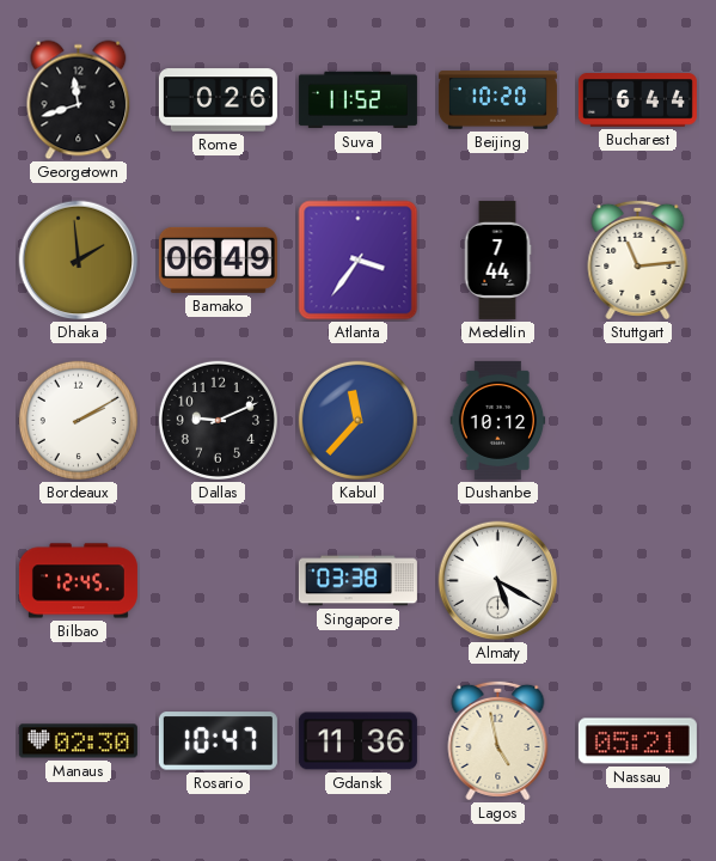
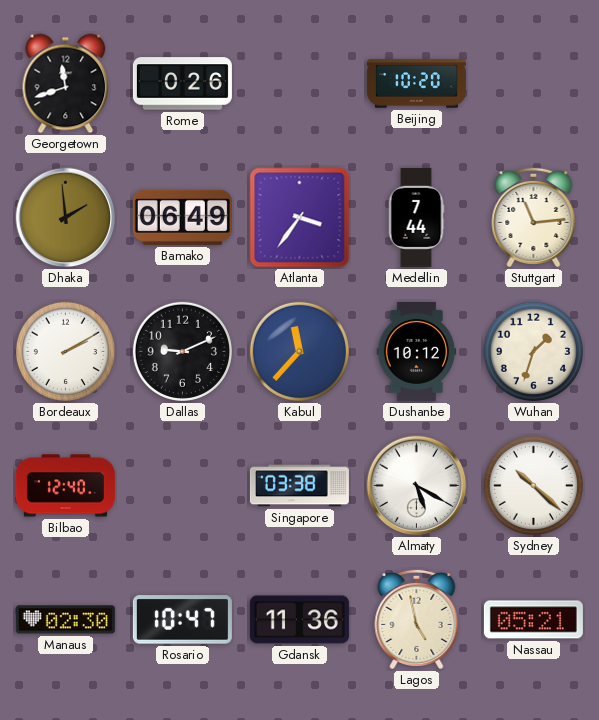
Suva: 11:52 -> none (357, 100)
Bucharest: 6:44 -> none (637, 100)
Wuhan: none -> 1:33 (533, 351)
Bilbao: 12:45 -> 12:40 (65, 486)
Sydney: none -> 10:22 (533, 485)
